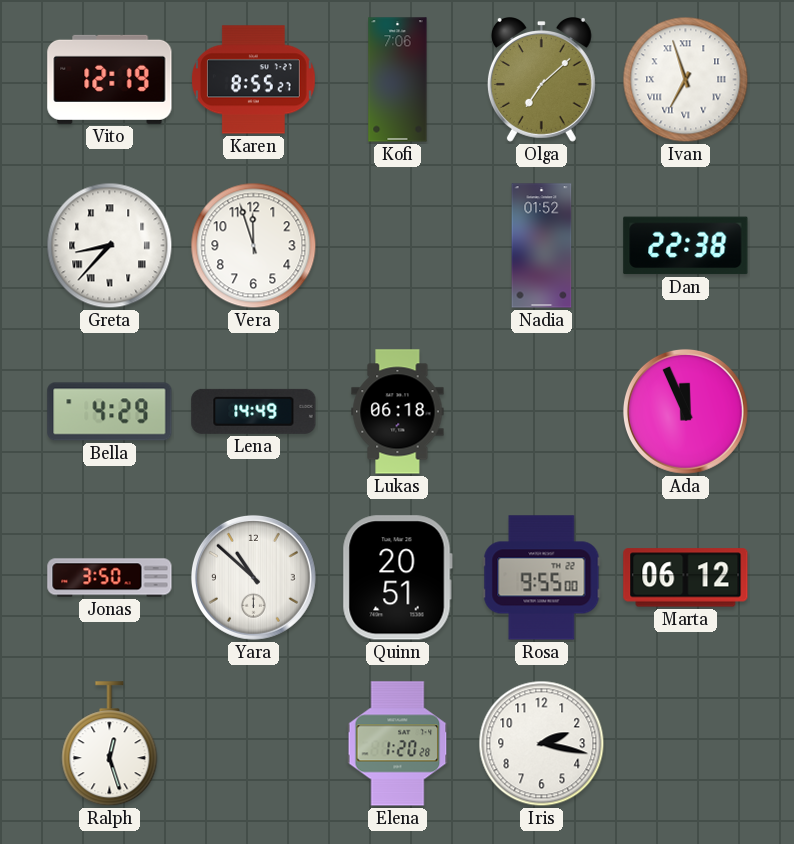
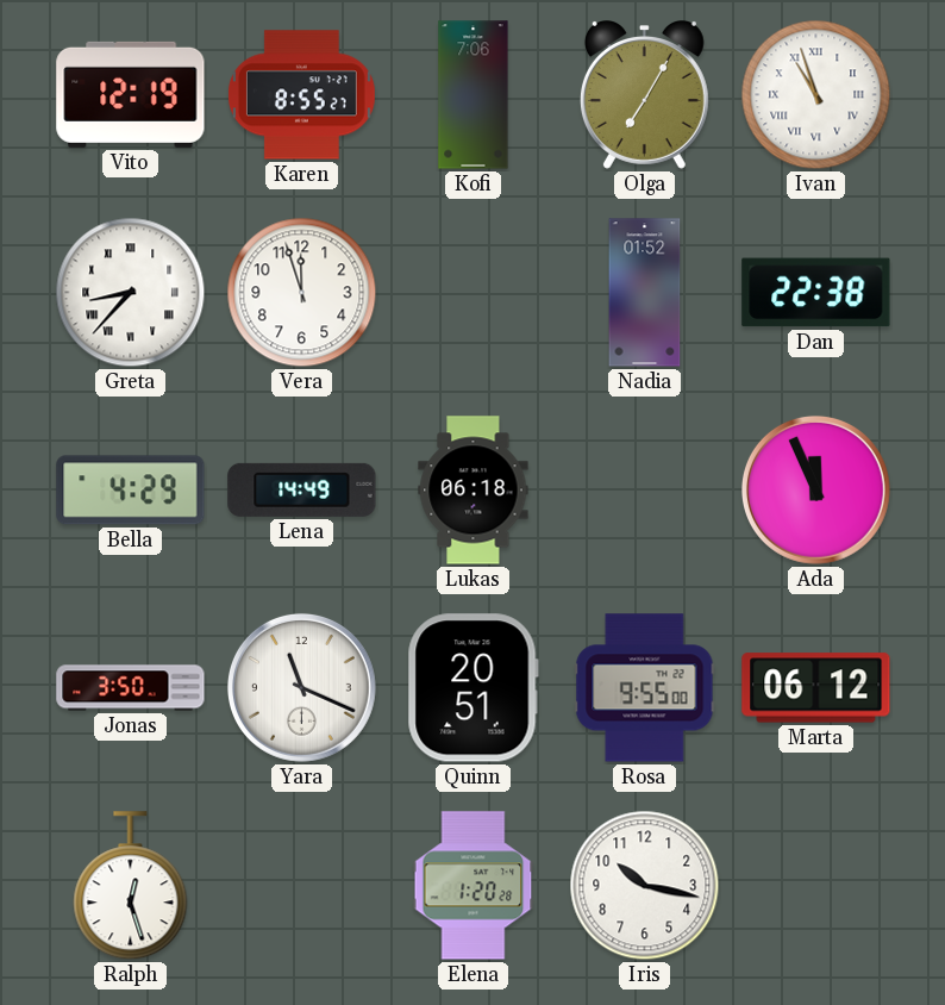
Olga: 7:08 -> 7:05 (644, 95)
Ivan: 6:57 -> 10:57 (816, 95)
Yara: 10:52 -> 11:19 (301, 687)
Iris: 2:17 -> 10:17 (645, 886)
